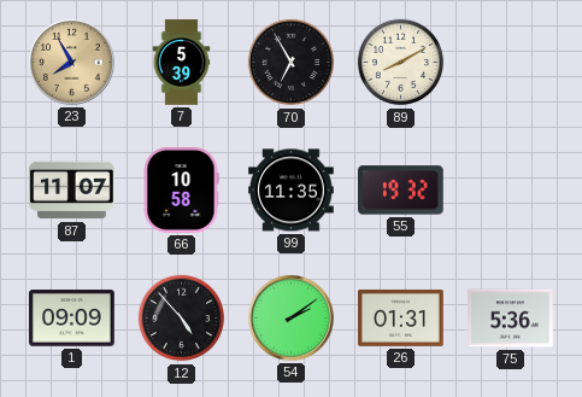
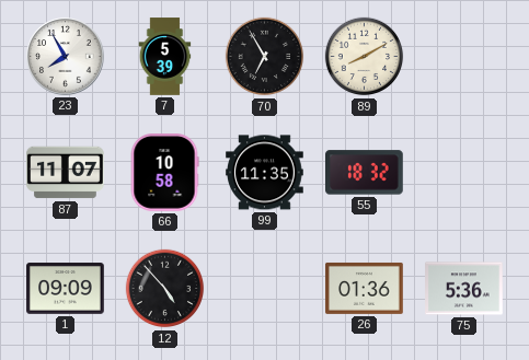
23 dial: champagne -> white (66, 57)
55: 19:32 -> 18:32 (365, 173)
54: 2:09 -> none (292, 319)
26: 01:31 -> 01:36 (365, 288)
